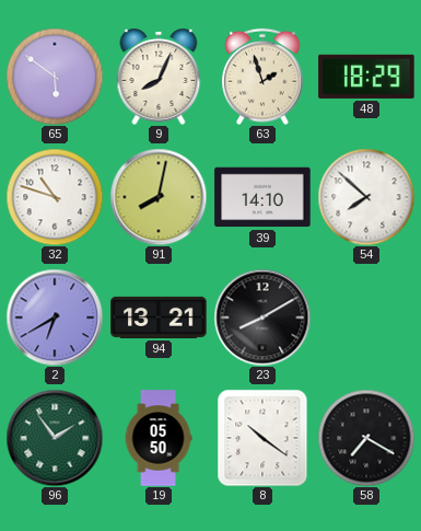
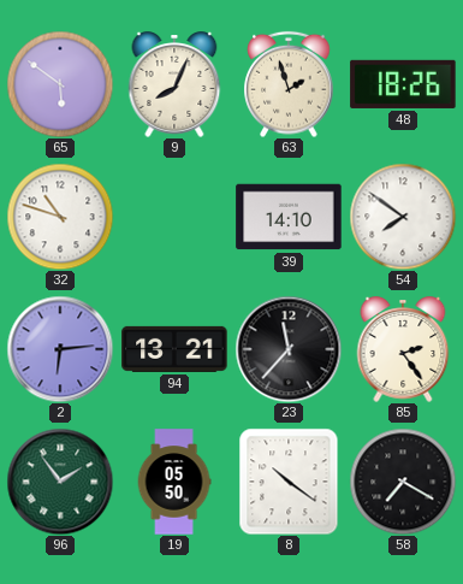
48: 18:29 -> 18:26 (403, 84)
91: 8:02 -> none (159, 197)
54: 7:52 -> 7:51 (403, 217)
2: 6:40 -> 6:14 (60, 349)
23: 8:10 -> 11:37 (289, 349)
85: none -> 2:24 (403, 349)
